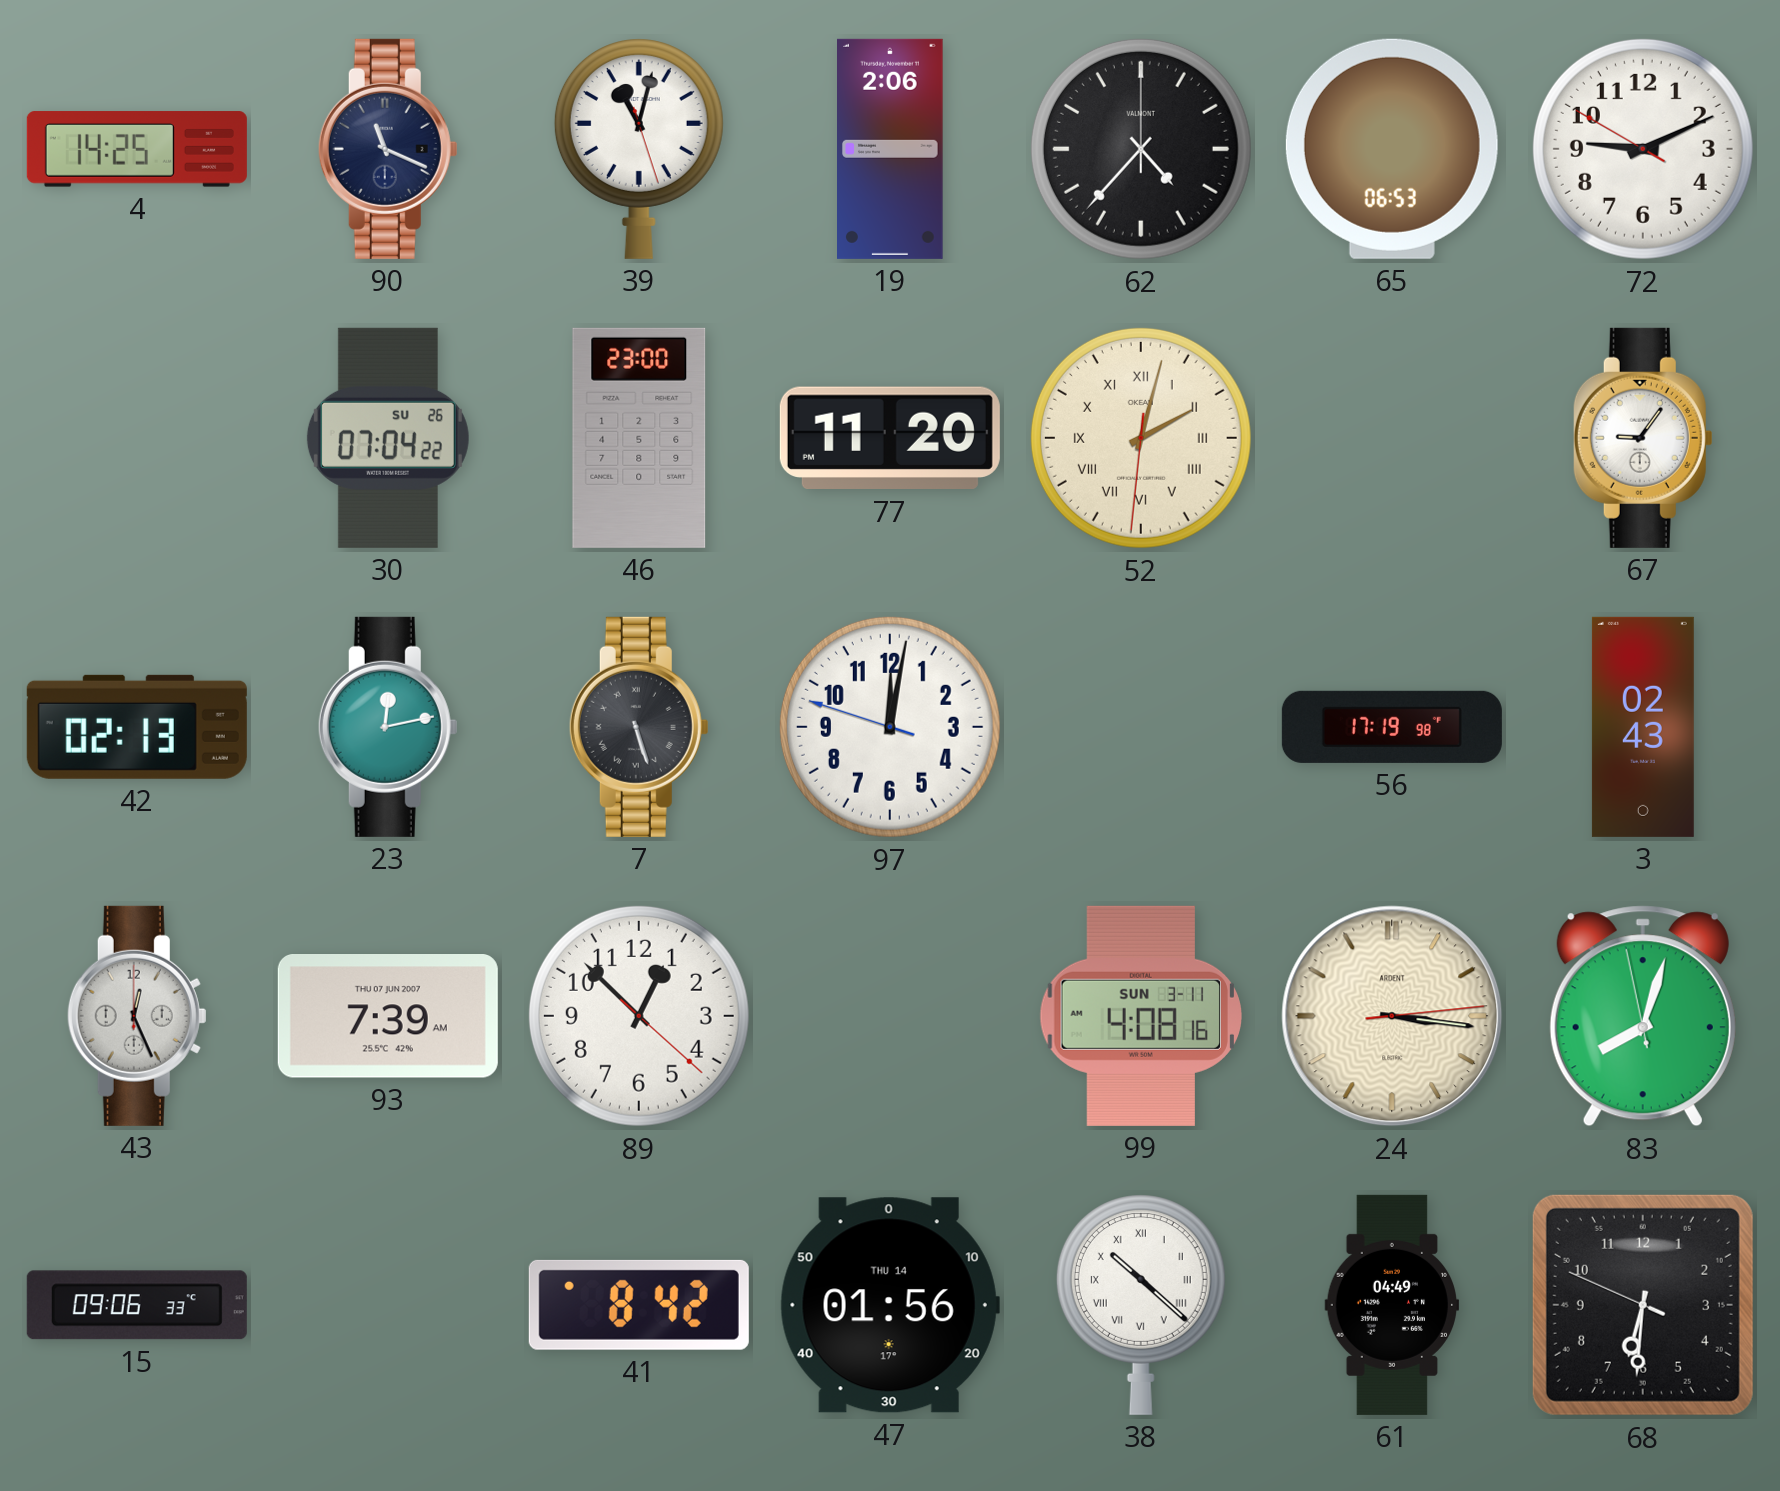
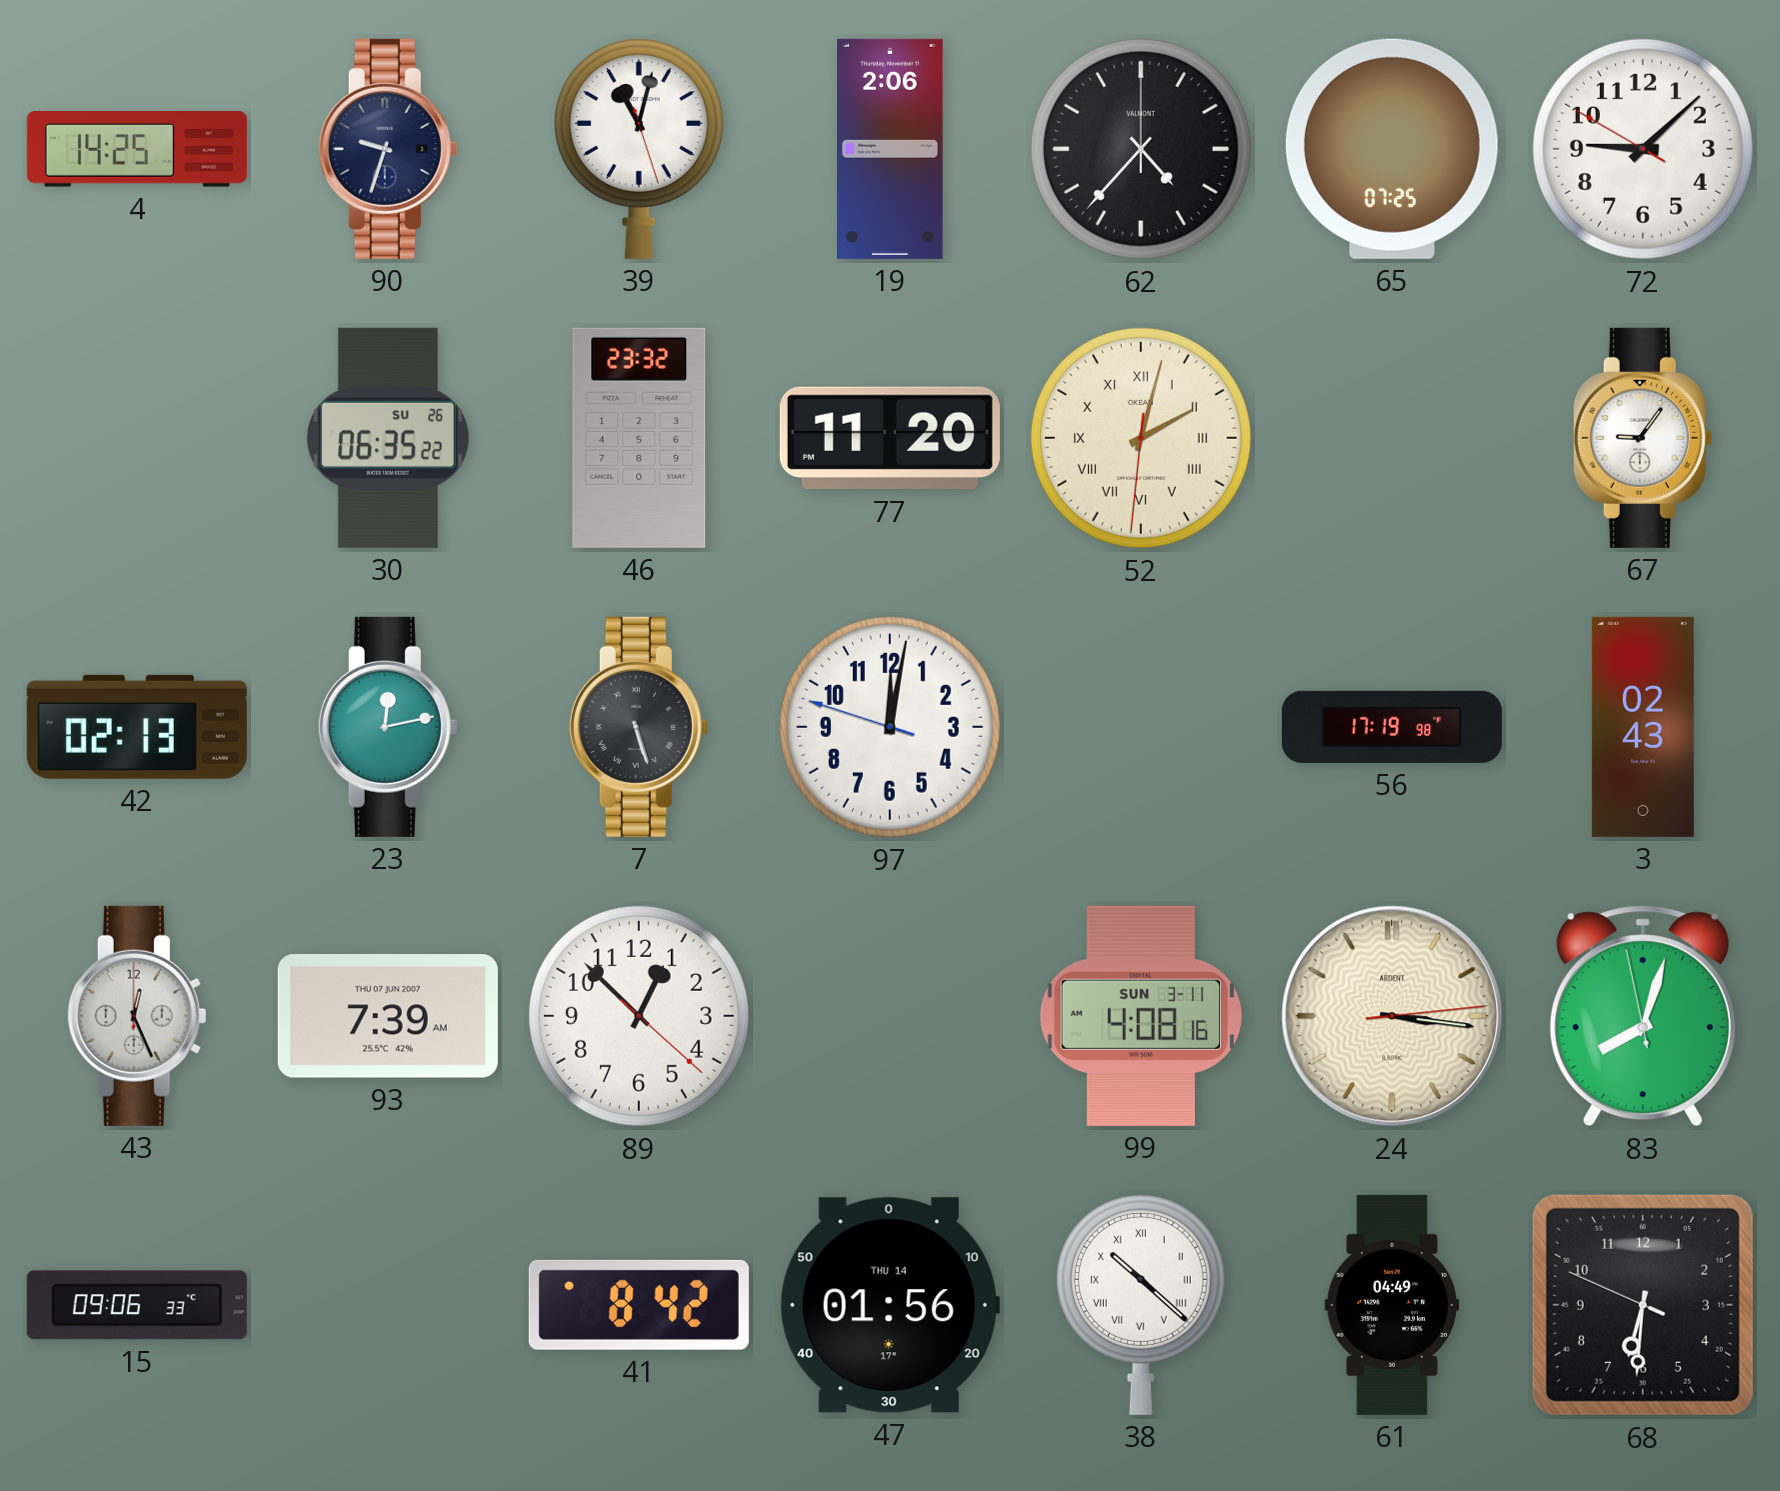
90: 11:19 -> 9:33 (388, 149)
65: 06:53 -> 07:25 (1392, 149)
72: 9:10 -> 9:07 (1643, 149)
30: 07:04 -> 06:35 (388, 438)
46: 23:00 -> 23:32 (639, 438)
